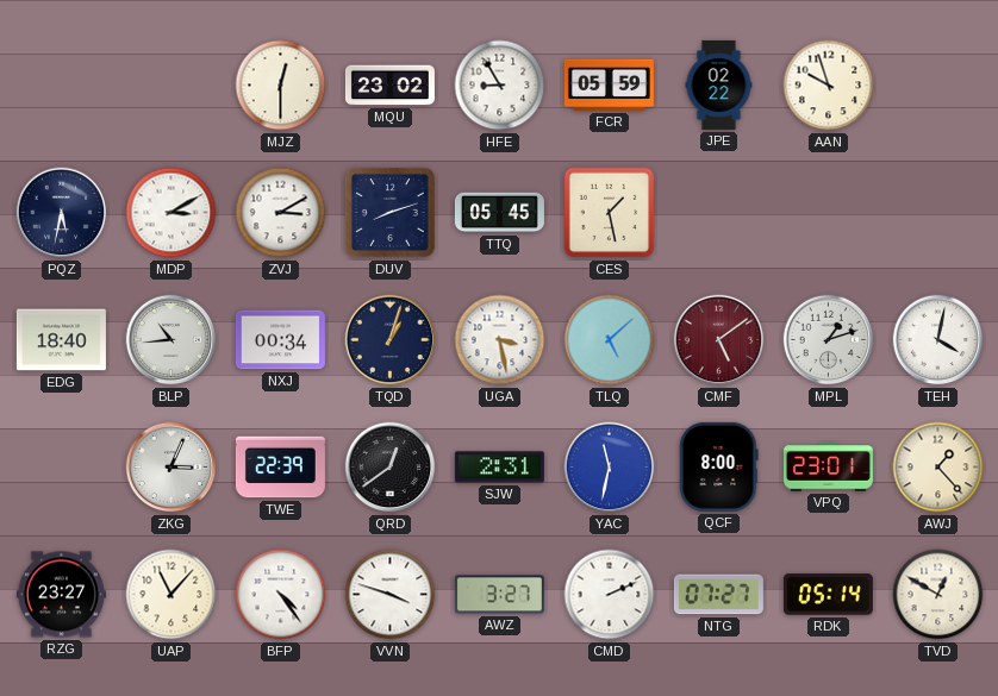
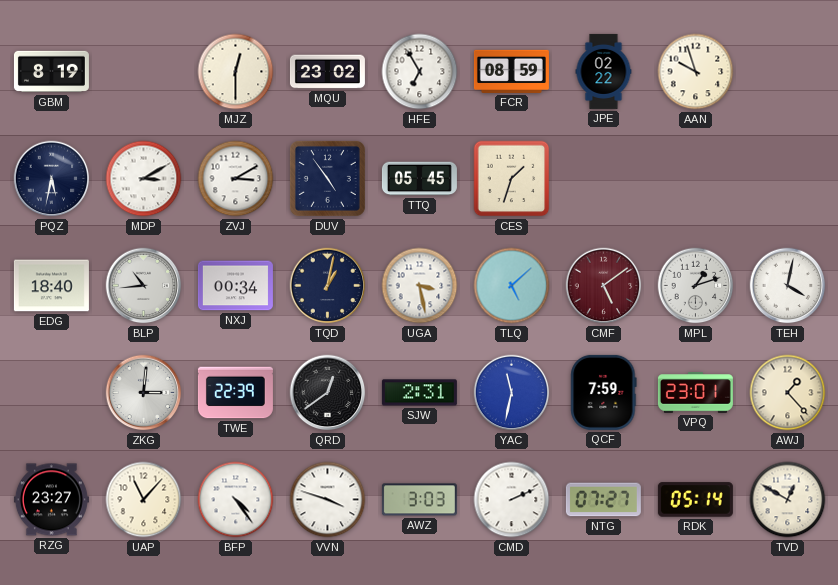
GBM: none -> 8:19 (51, 72)
HFE: 8:55 -> 6:55 (420, 72)
FCR: 05:59 -> 08:59 (511, 71)
DUV: 8:12 -> 4:54 (327, 178)
CES: 1:28 -> 1:33 (512, 179)
TQD: 1:03 -> 1:02 (328, 286)
ZKG: 3:04 -> 3:01 (144, 393)
QCF: 8:00 -> 7:59 (604, 392)
AWZ: 3:27 -> 3:03 (419, 500)
